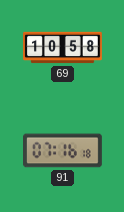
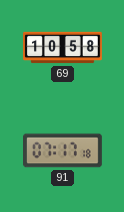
91: 07:16 -> 07:17 (63, 151)
